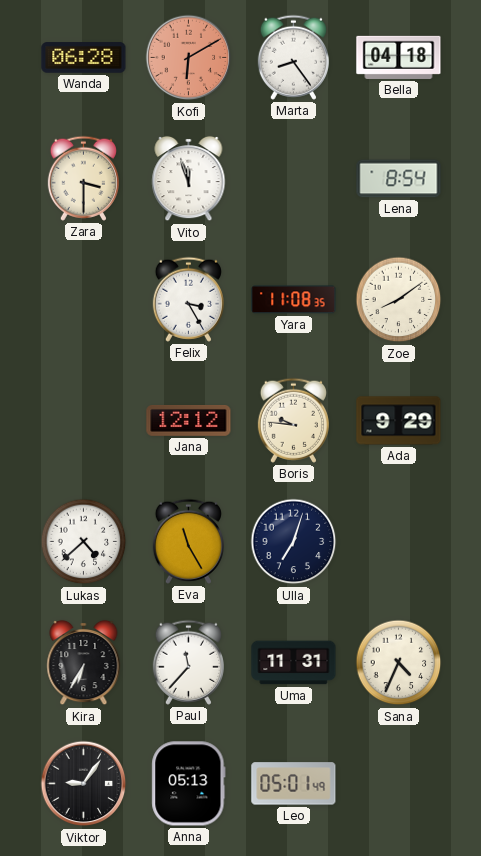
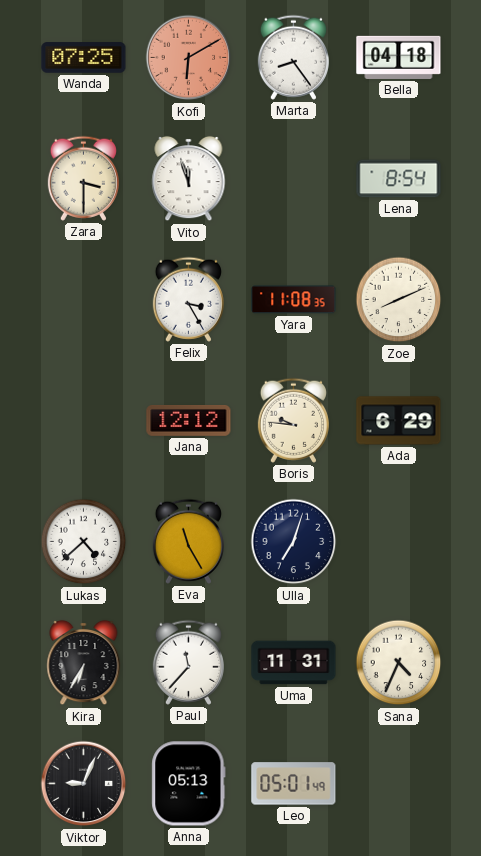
Wanda: 06:28 -> 07:25 (84, 58)
Zoe: 8:09 -> 8:11 (399, 300)
Ada: 9:29 -> 6:29 (399, 421)
Viktor: 9:06 -> 9:04 (84, 784)
